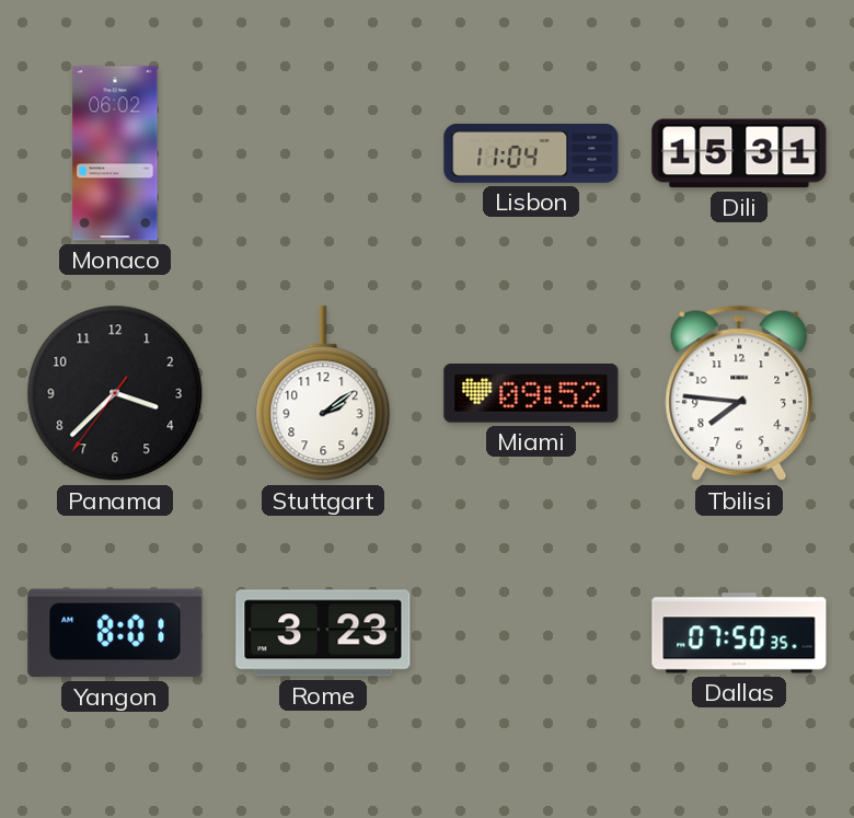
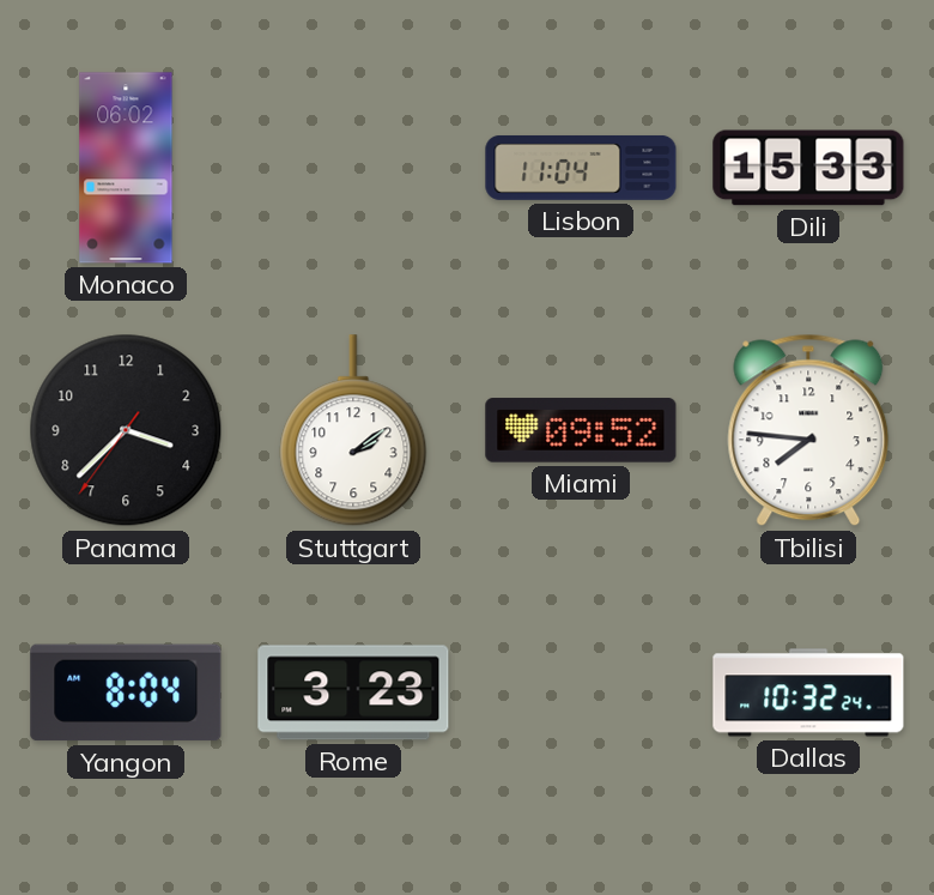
Dili: 15:31 -> 15:33 (808, 168)
Yangon: 8:01 -> 8:04 (126, 693)
Dallas: 07:50 -> 10:32 (808, 693)
